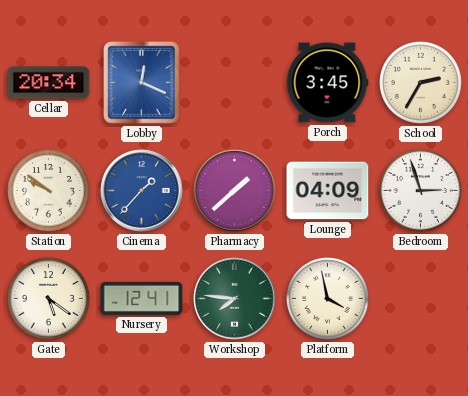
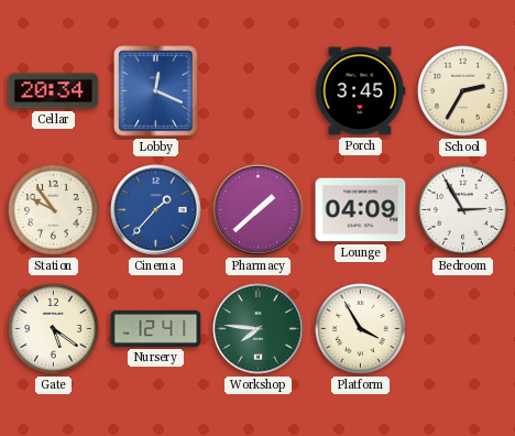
Station: 9:51 -> 9:54 (54, 210)
Bedroom: 2:57 -> 2:55 (463, 210)
Platform: 3:58 -> 3:55 (361, 329)
